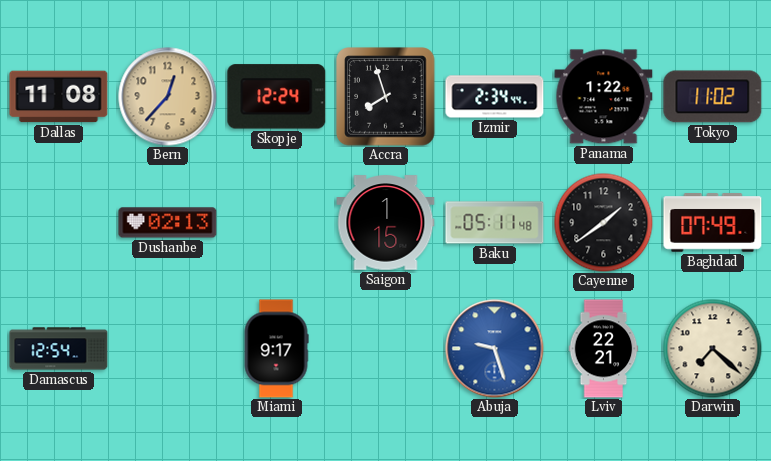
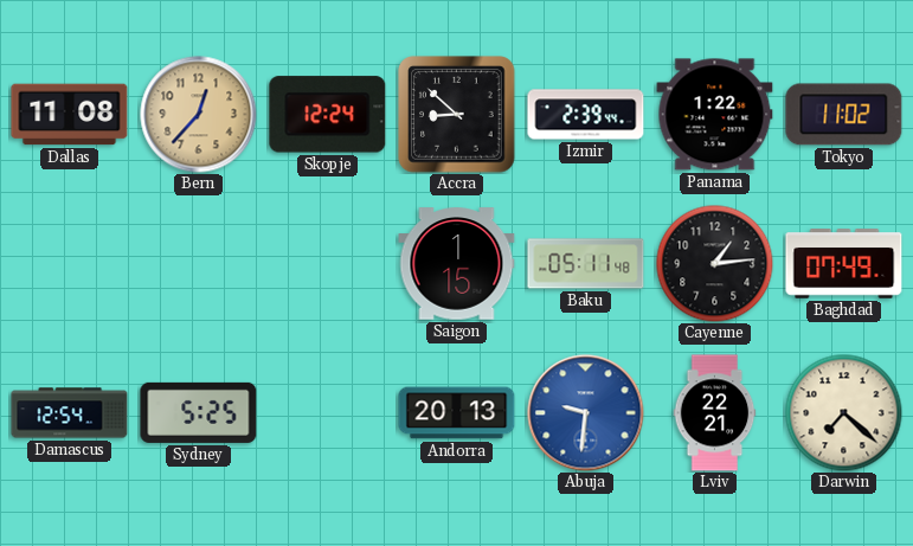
Accra: 7:57 -> 8:52 (457, 115)
Izmir: 2:34 -> 2:39 (586, 115)
Dushanbe: 02:13 -> none (168, 223)
Cayenne: 1:39 -> 1:14 (715, 264)
Sydney: none -> 5:25 (199, 412)
Miami: 9:17 -> none (276, 349)
Andorra: none -> 20:13 (457, 413)
Abuja: 9:27 -> 9:31 (586, 413)
